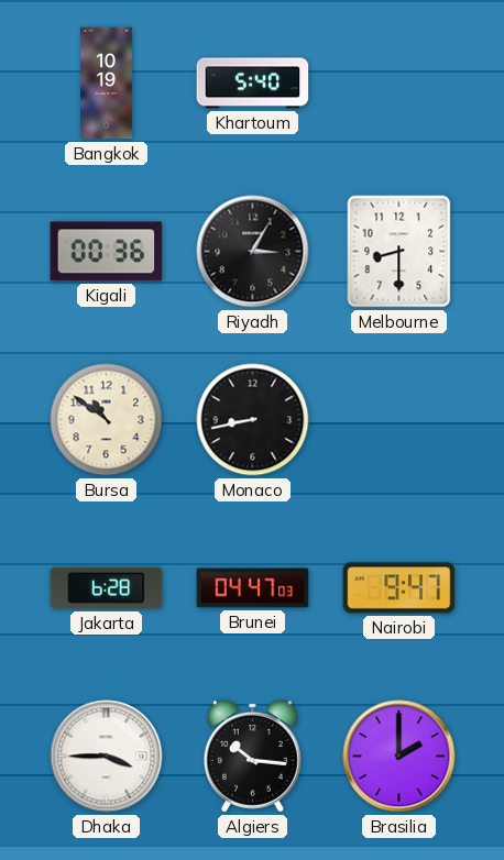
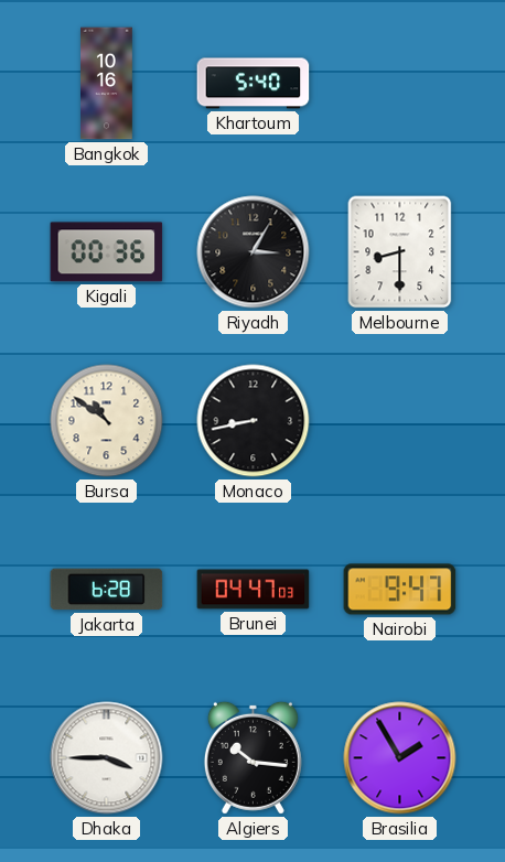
Bangkok: 10:19 -> 10:16 (107, 84)
Brasilia: 2:00 -> 1:55 (400, 758)
